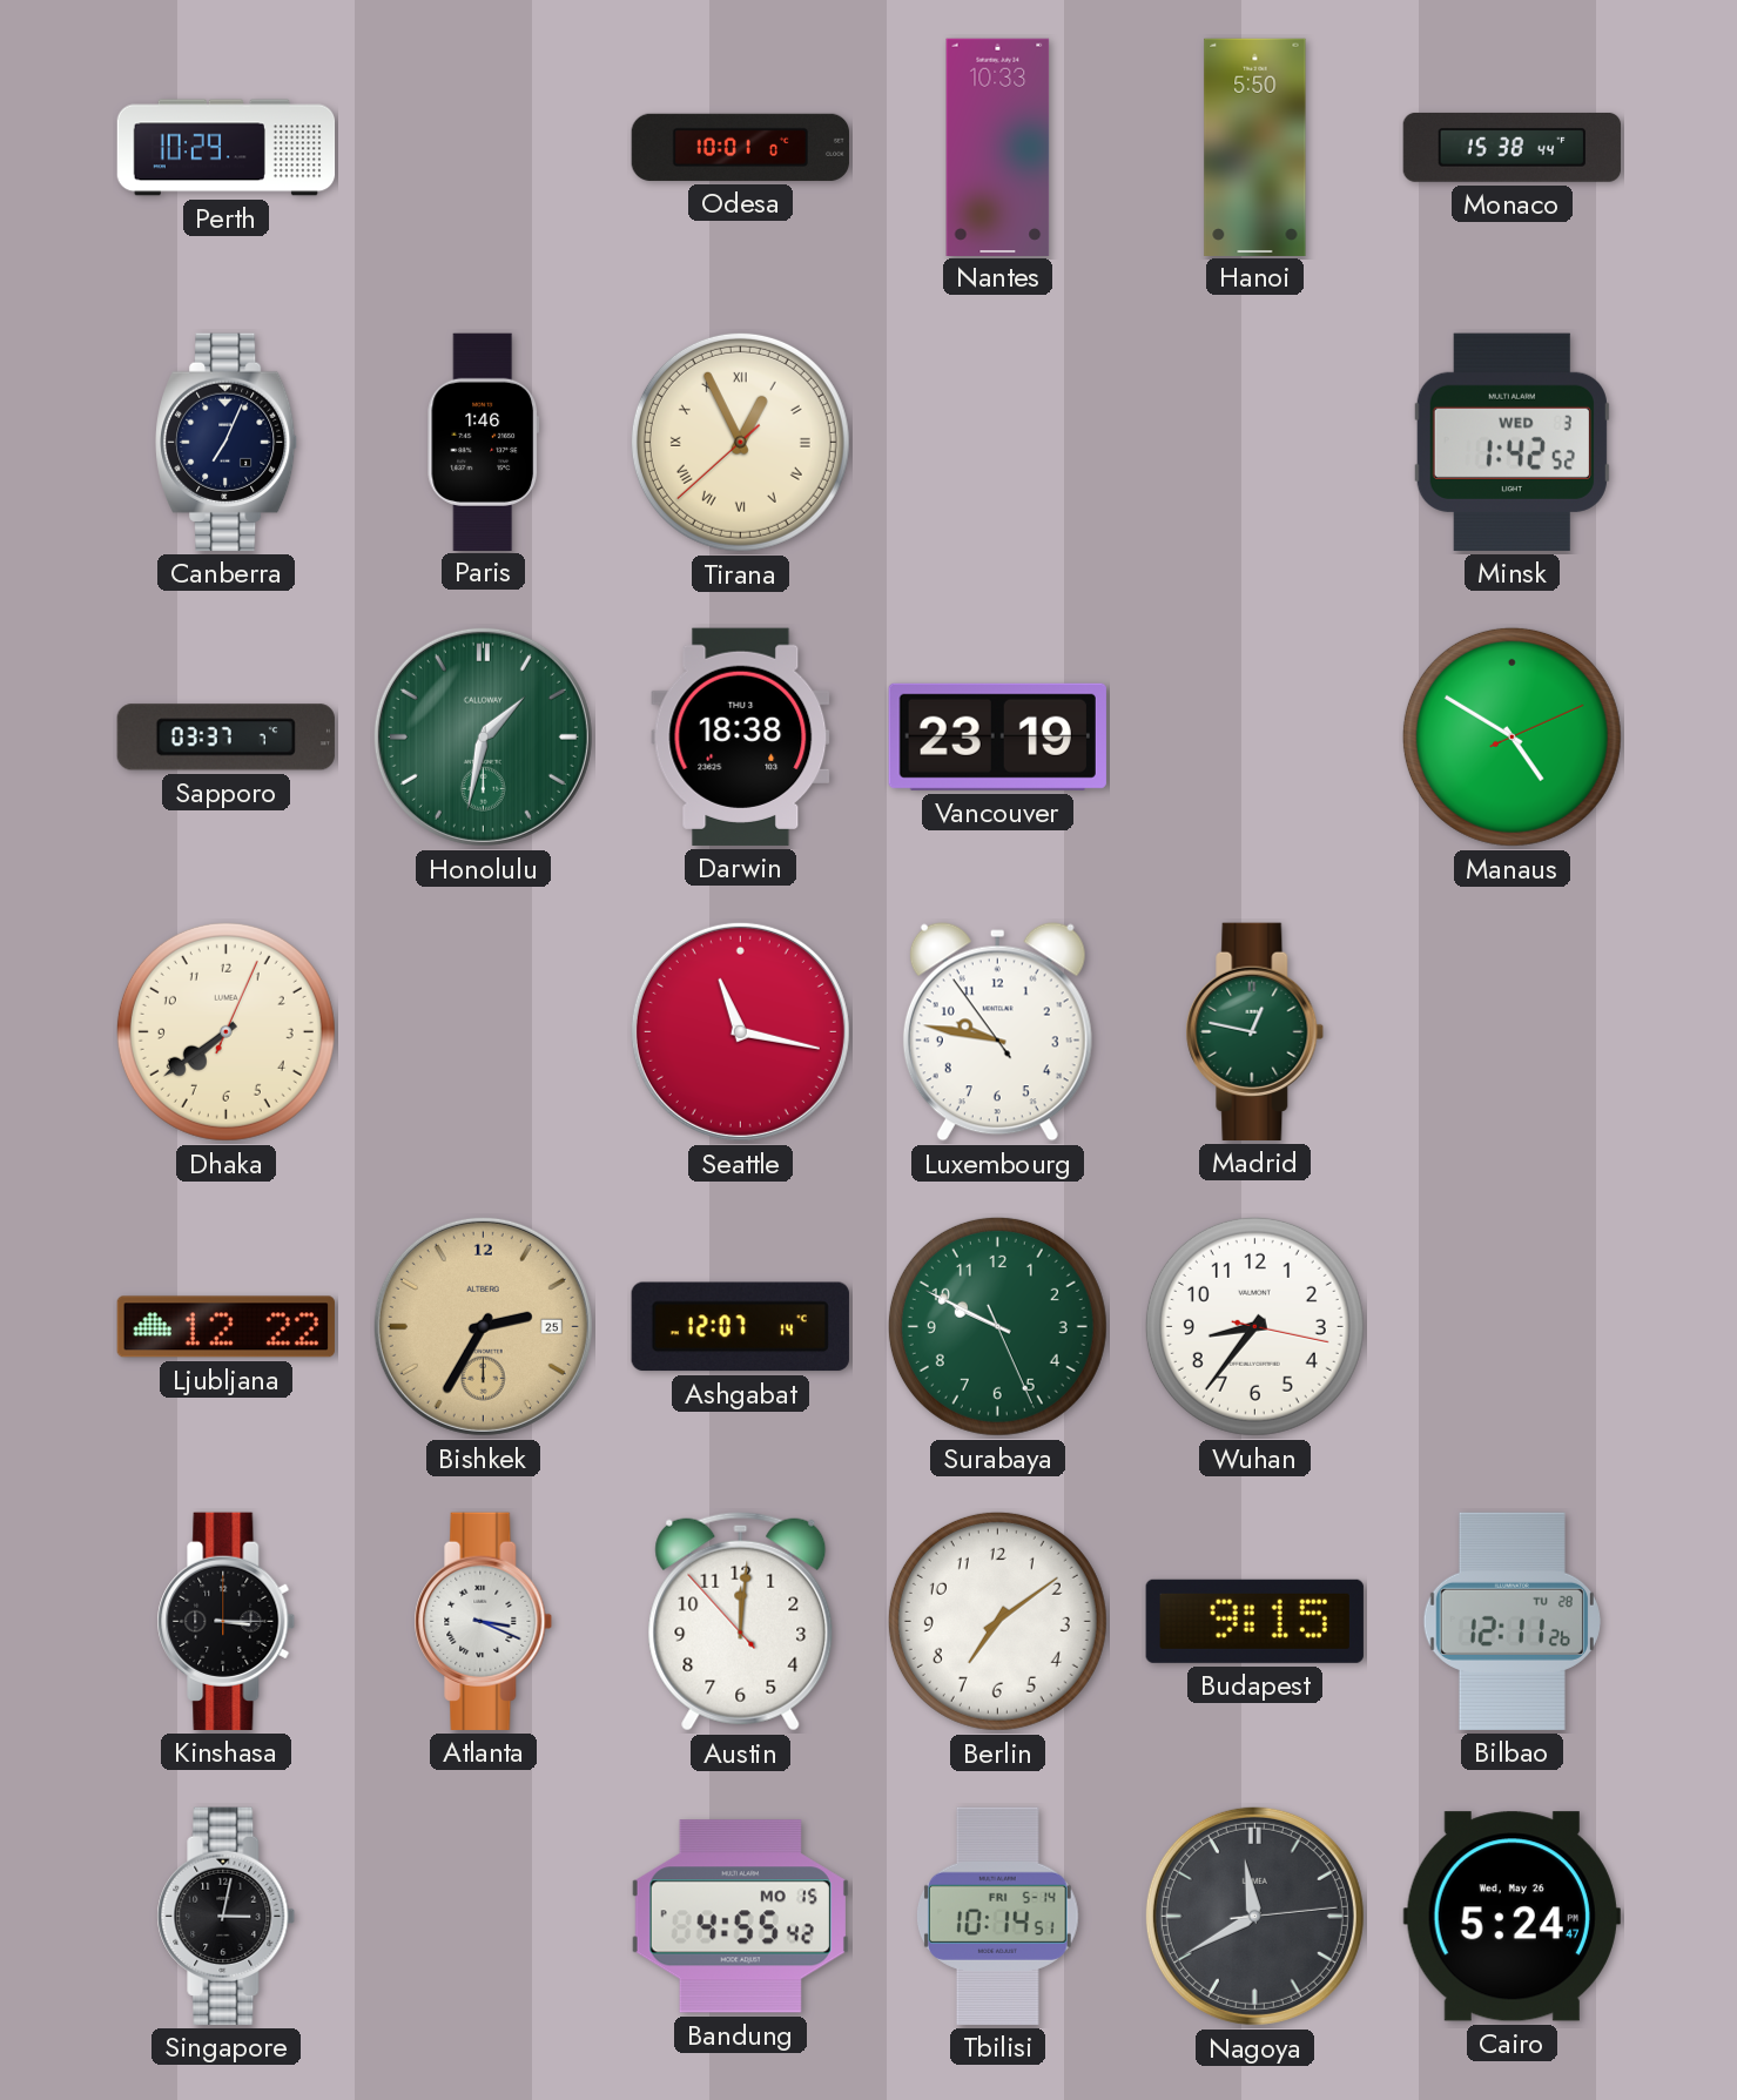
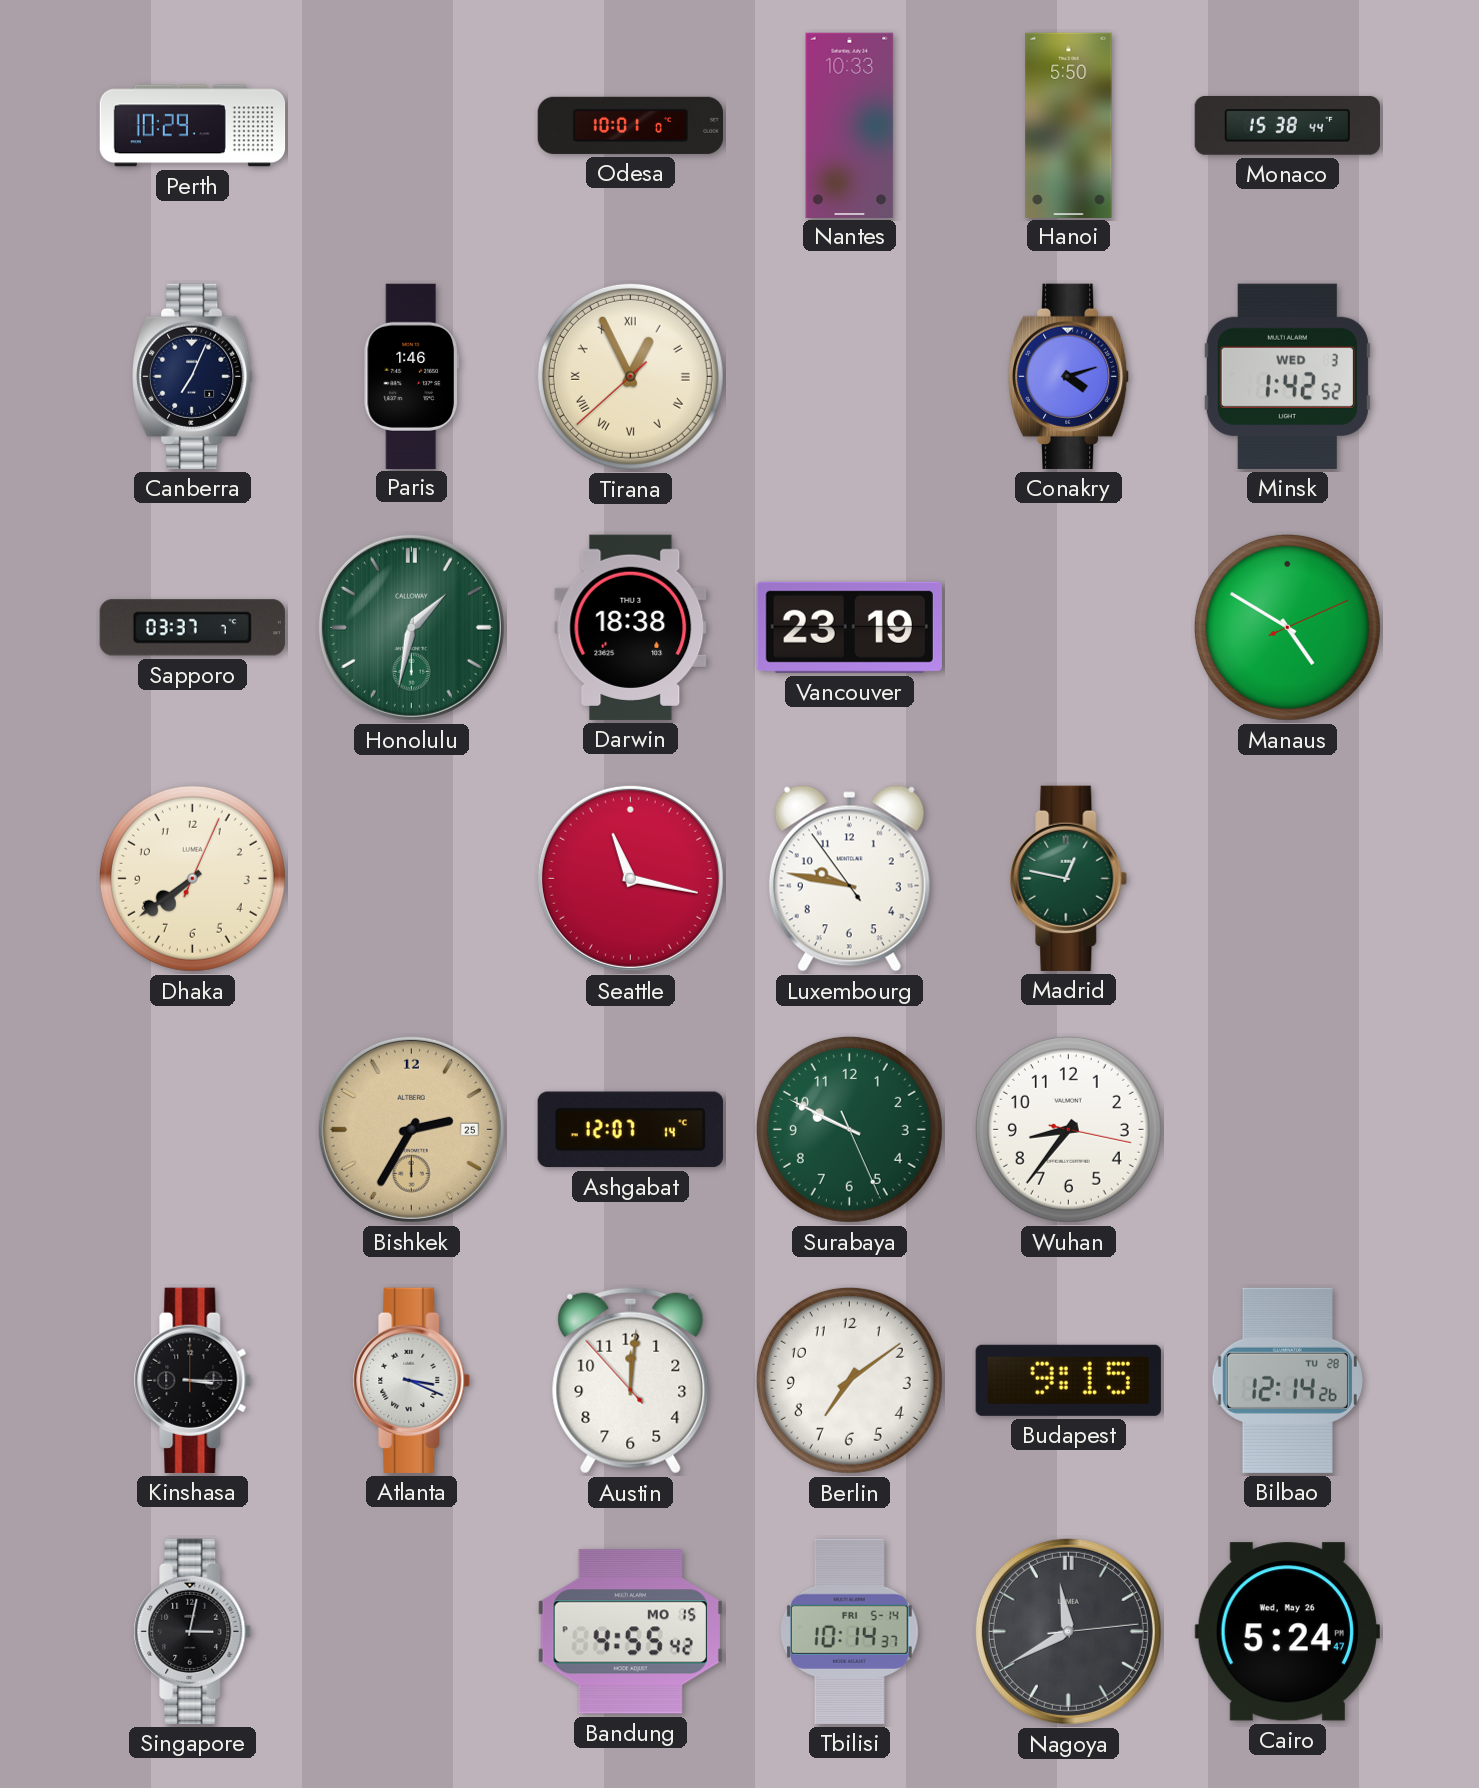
Conakry: none -> 4:12 (1070, 376)
Ljubljana: 12:22 -> none (225, 1327)
Bilbao: 12:11 -> 12:14 (1287, 1380)
Tbilisi: 10:14:51 -> 10:14:37 (849, 1631)
